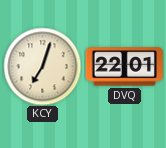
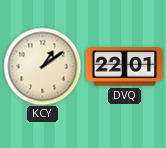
KCY: 7:03 -> 1:09 (42, 66)
